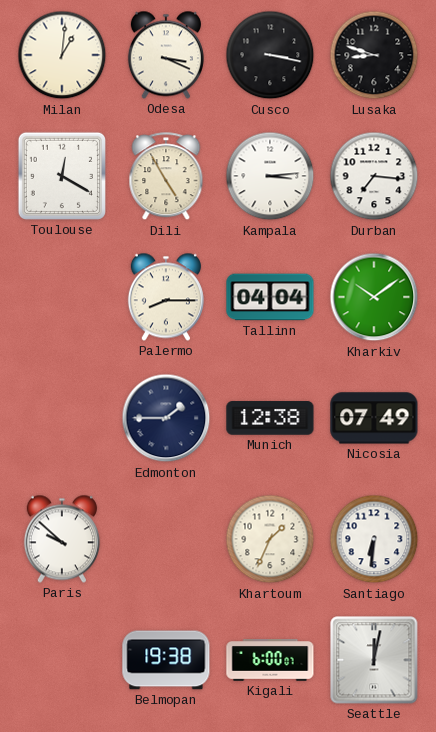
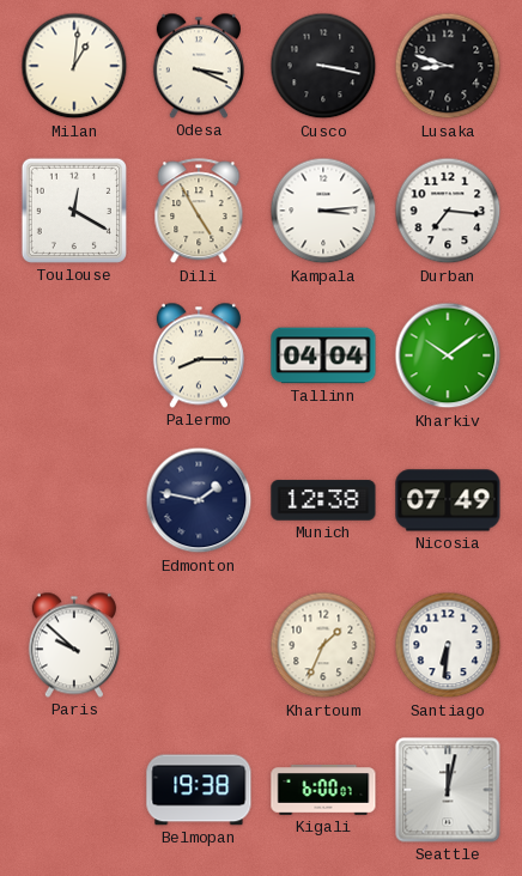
Edmonton: 1:45 -> 1:47 (199, 500)
